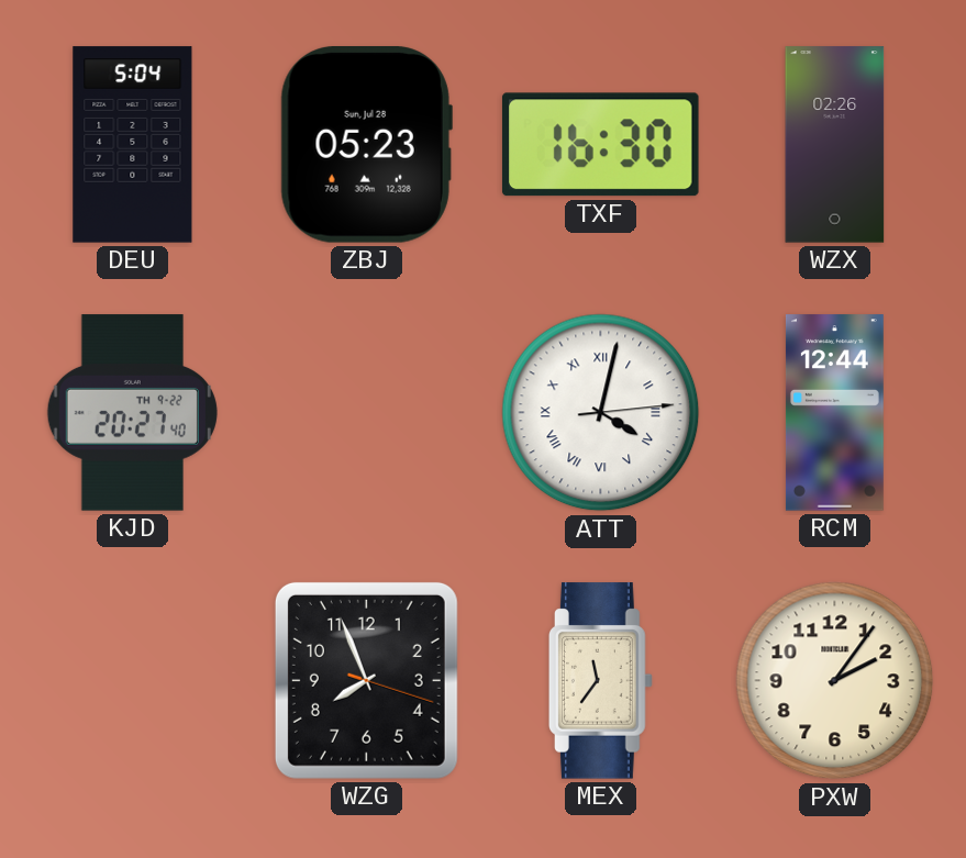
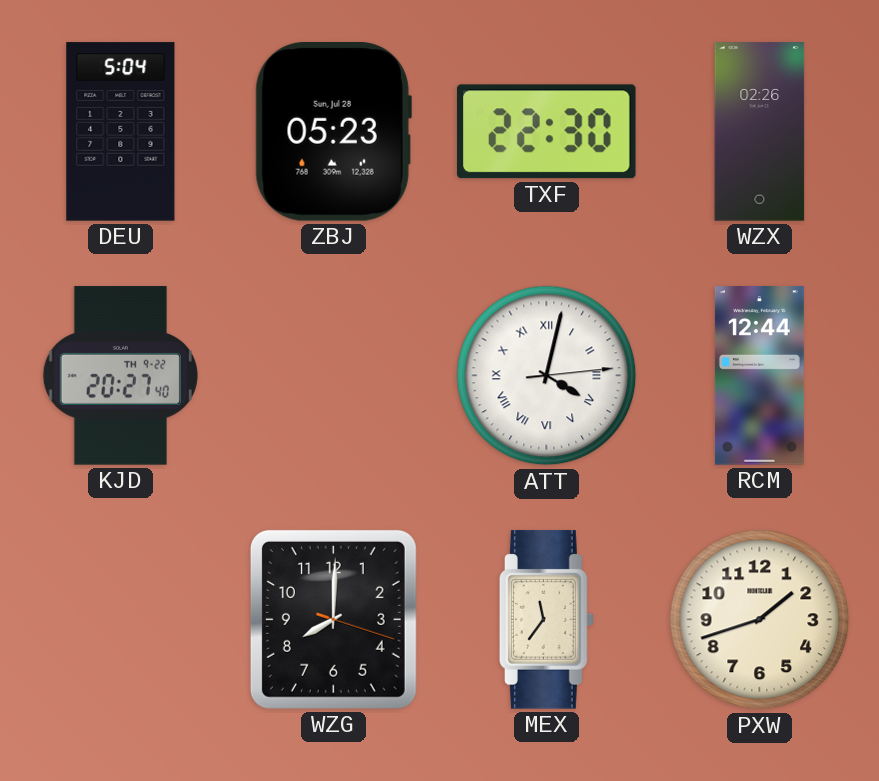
TXF: 16:30 -> 22:30 (546, 132)
WZG: 7:56 -> 8:00 (333, 619)
PXW: 2:06 -> 1:42 (760, 620)
